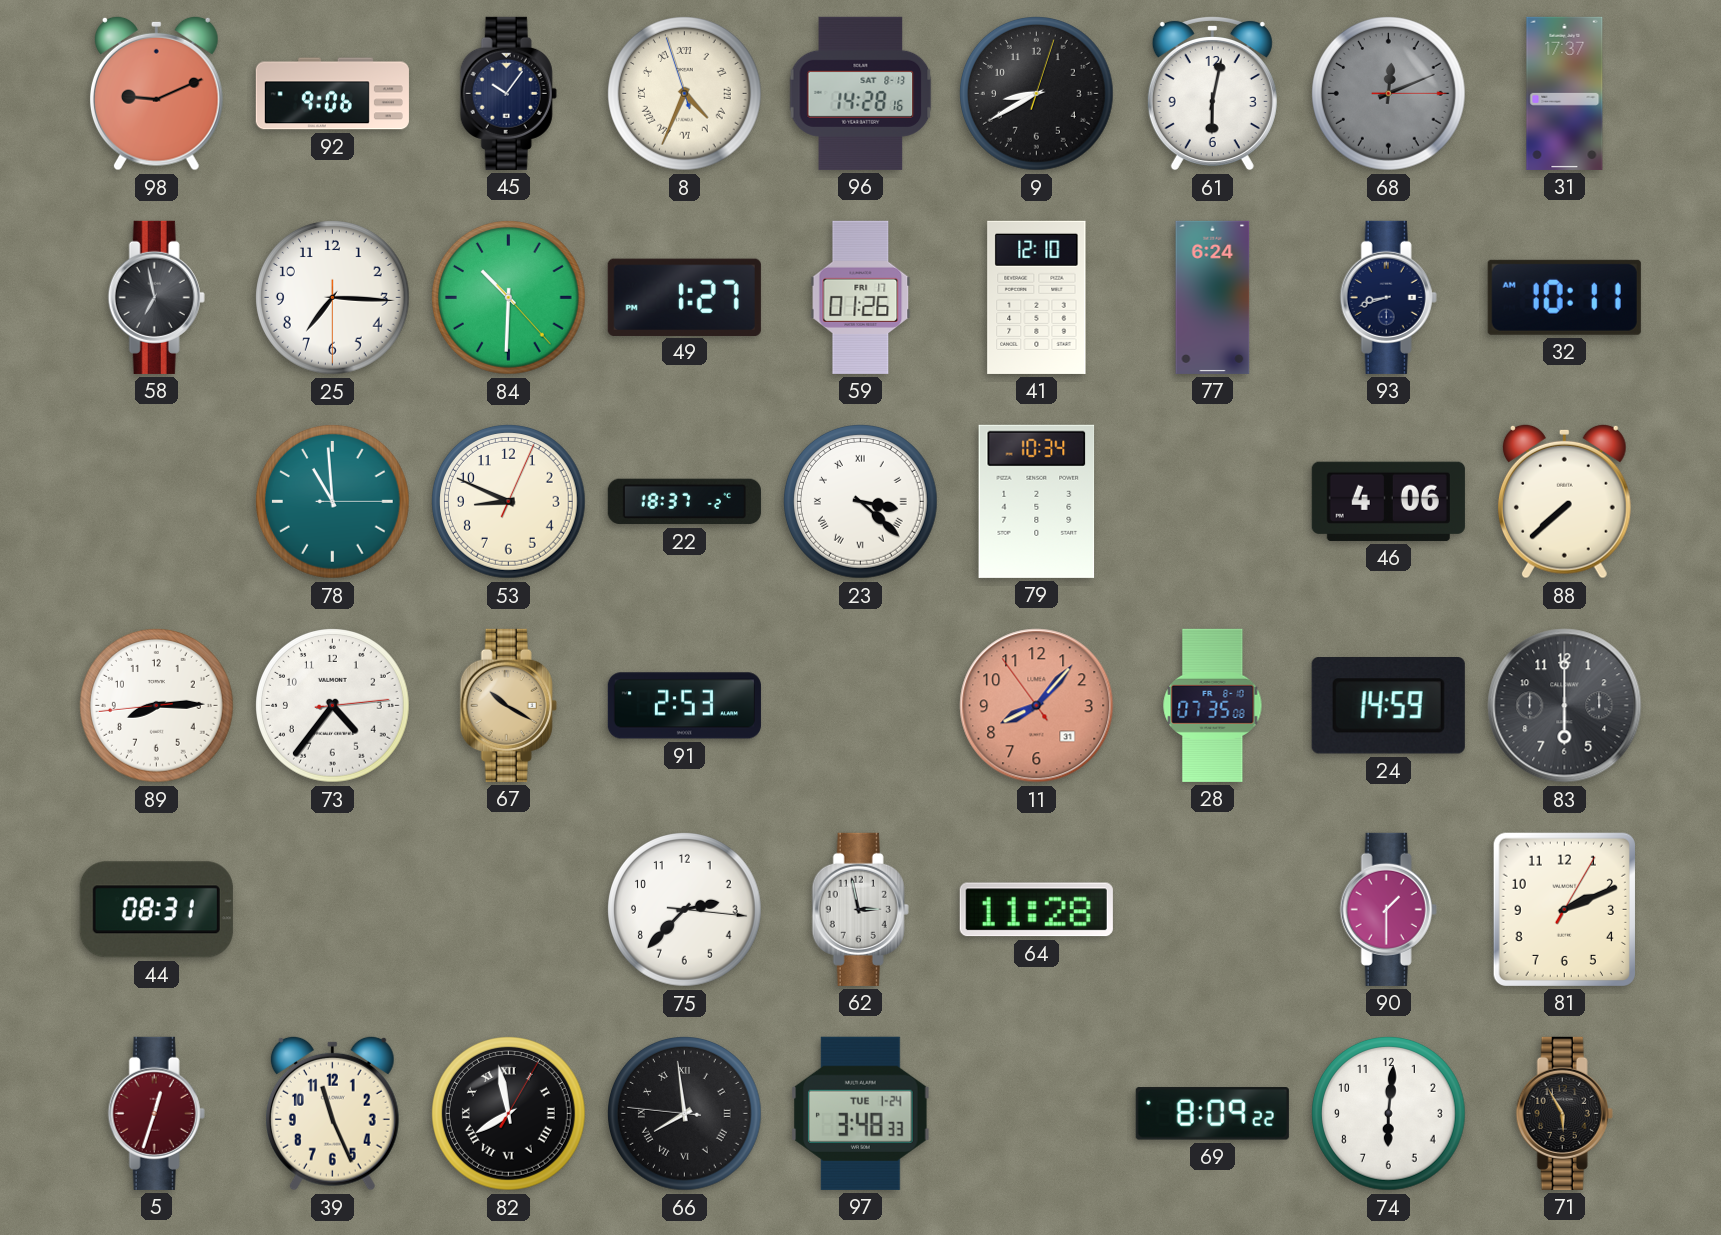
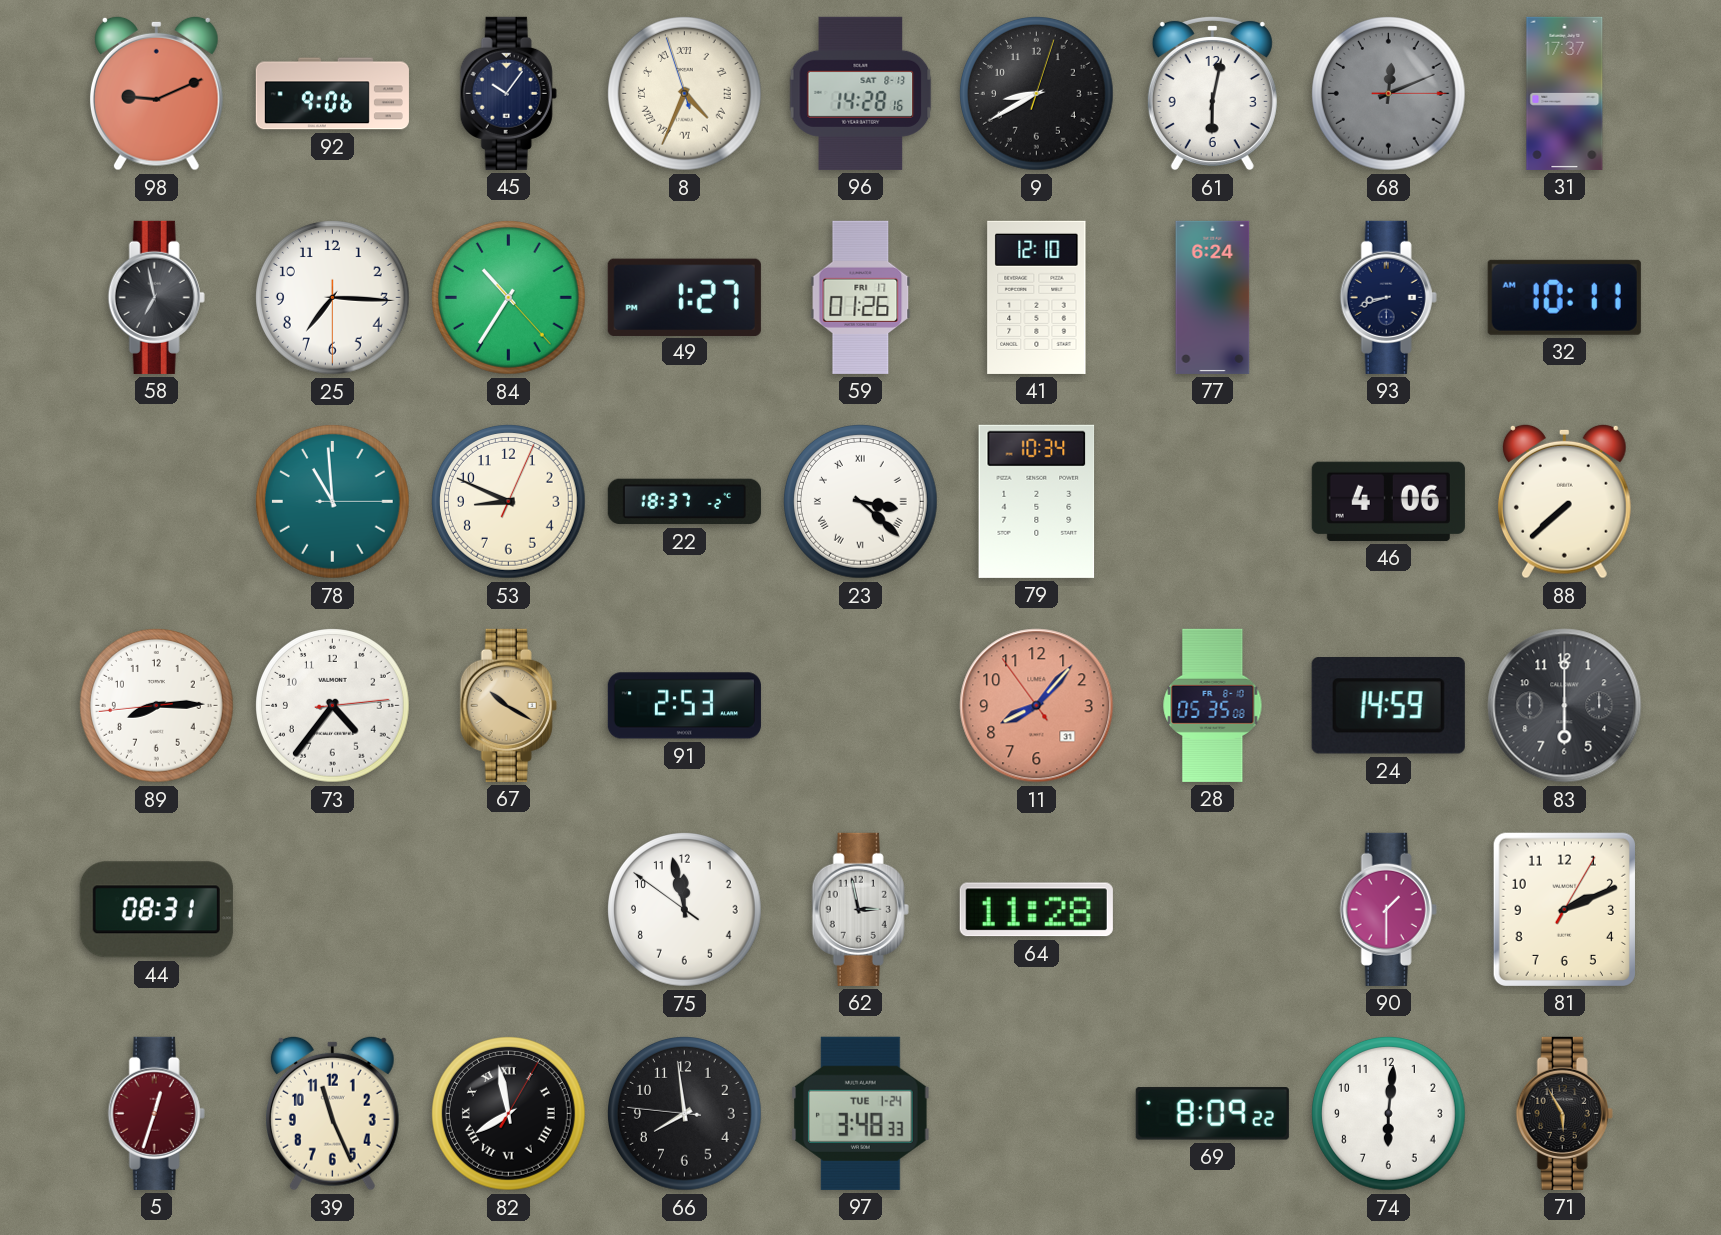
84: 10:30 -> 10:35 (509, 298)
28: 07:35 -> 05:35 (1213, 705)
75: 2:37 -> 11:57 (685, 910)
66 numerals: Roman -> Arabic (685, 1114)
